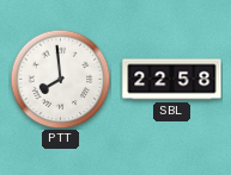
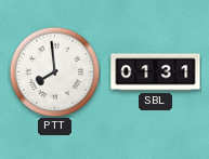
SBL: 22:58 -> 01:31 (156, 72)
